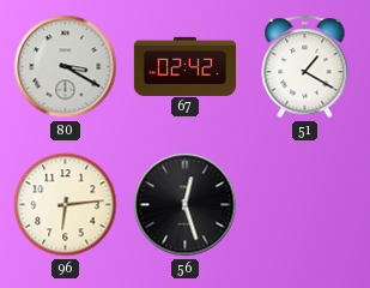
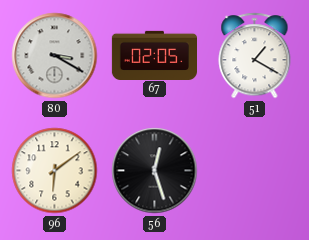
67: 02:42 -> 02:05 (154, 55)
96: 6:14 -> 6:09 (55, 171)
